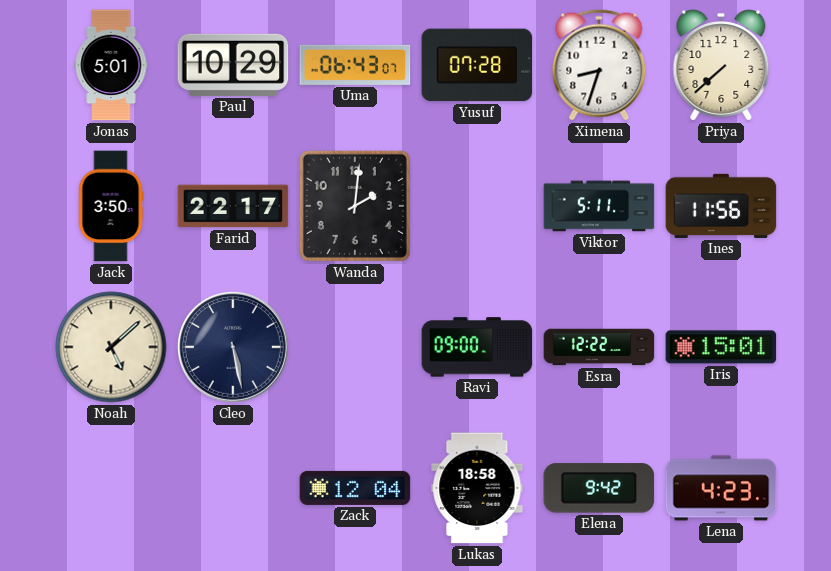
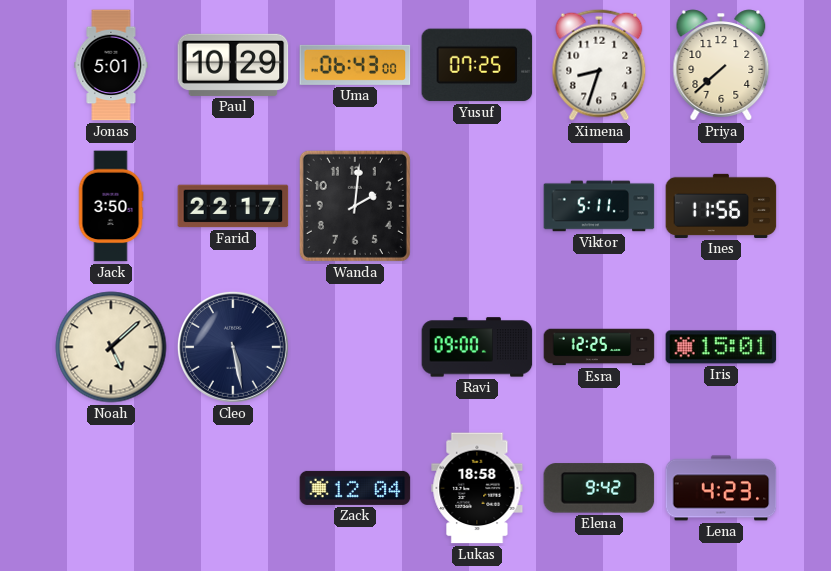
Uma: 06:43:07 -> 06:43:00 (355, 65)
Yusuf: 07:28 -> 07:25 (477, 65)
Esra: 12:22 -> 12:25 (599, 347)
